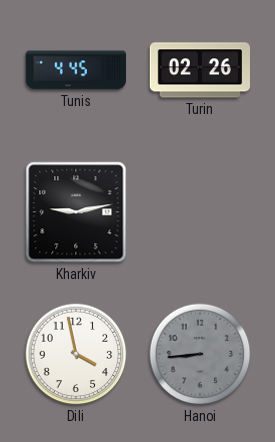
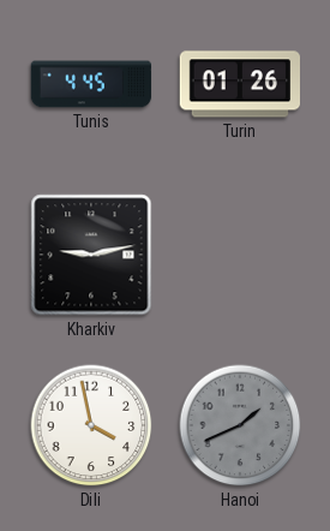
Turin: 02:26 -> 01:26 (240, 84)
Hanoi: 8:44 -> 1:41 (240, 425)
